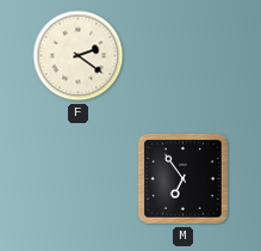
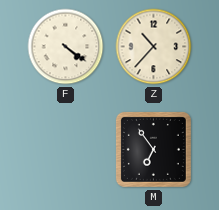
F: 2:21 -> 4:21 (66, 47)
Z: none -> 10:37 (154, 47)
